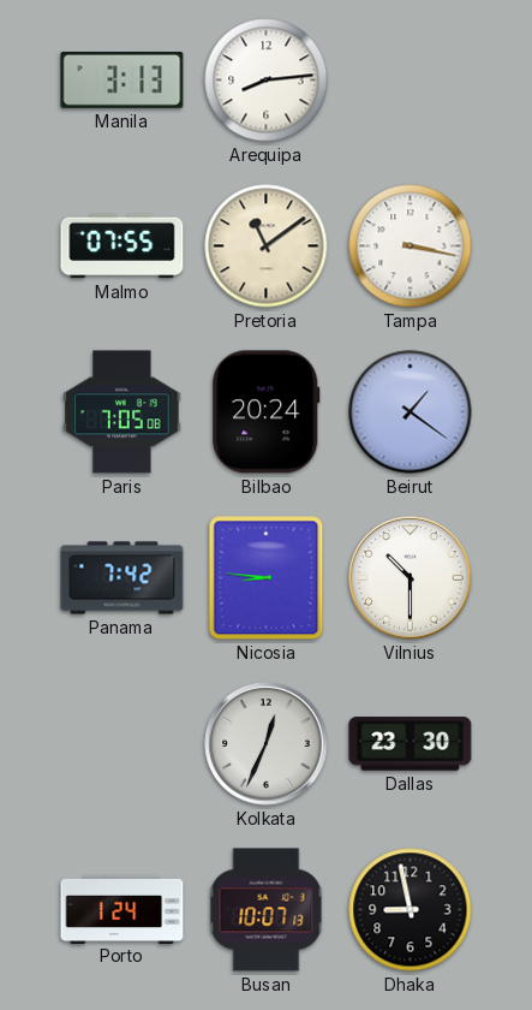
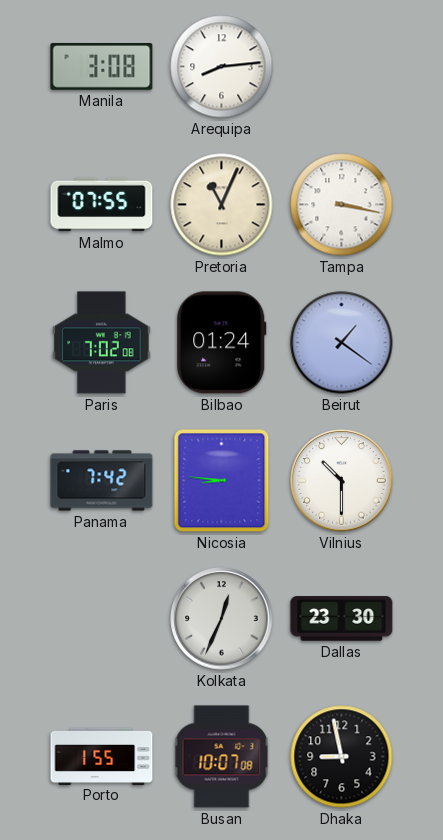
Manila: 3:13 -> 3:08 (102, 67)
Pretoria: 11:09 -> 11:04 (222, 205)
Paris: 7:05 -> 7:02 (102, 343)
Bilbao: 20:24 -> 01:24 (222, 343)
Porto: 1:24 -> 1:55 (102, 756)
Busan: 10:07:13 -> 10:07:08 (222, 757)
